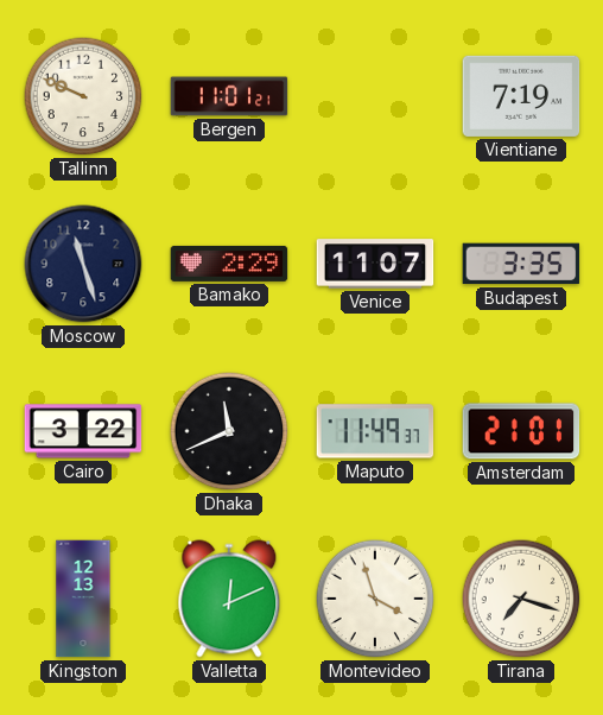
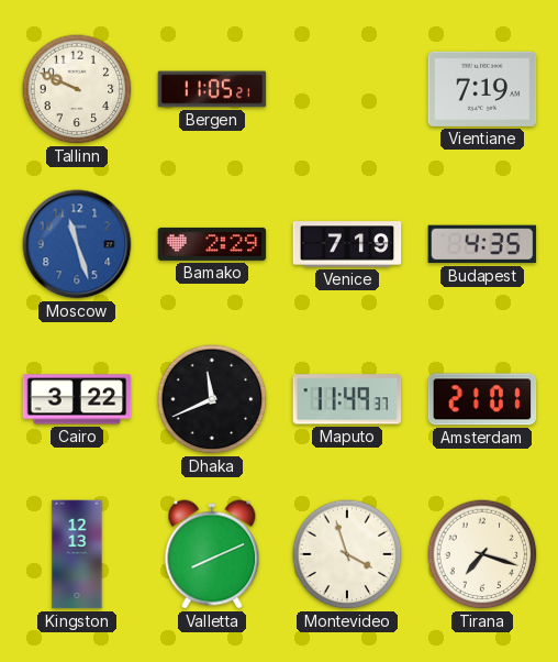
Bergen: 11:01 -> 11:05 (212, 89)
Moscow dial: navy -> blue (77, 244)
Venice: 11:07 -> 7:19 (347, 244)
Budapest: 3:35 -> 4:35 (482, 244)
Valletta: 12:11 -> 8:11 (212, 554)
